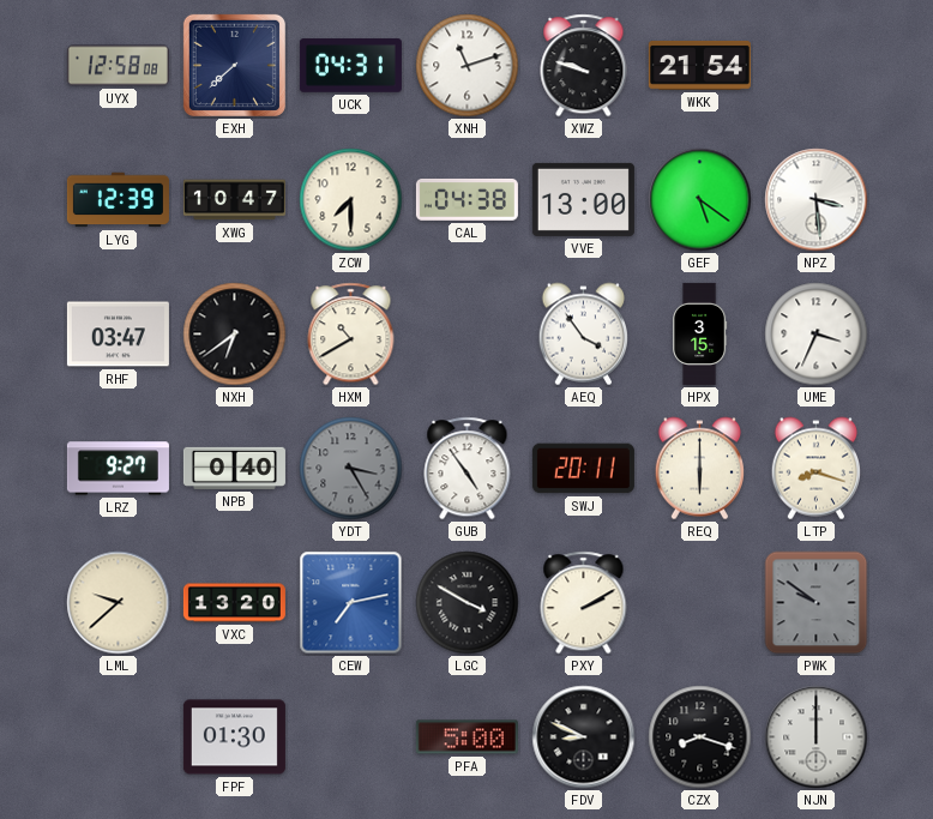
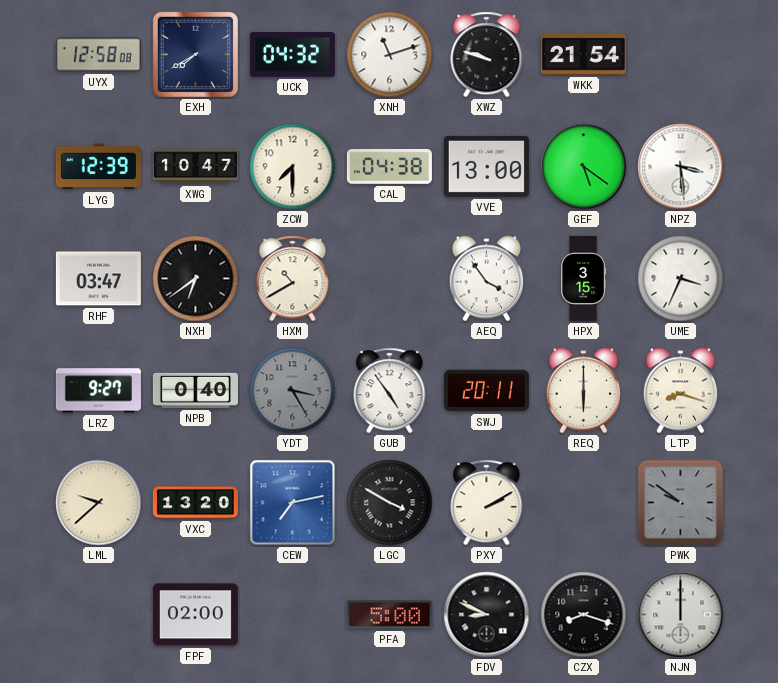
EXH: 7:38 -> 7:40 (195, 54)
UCK: 04:31 -> 04:32 (292, 55)
FPF: 01:30 -> 02:00 (195, 615)
